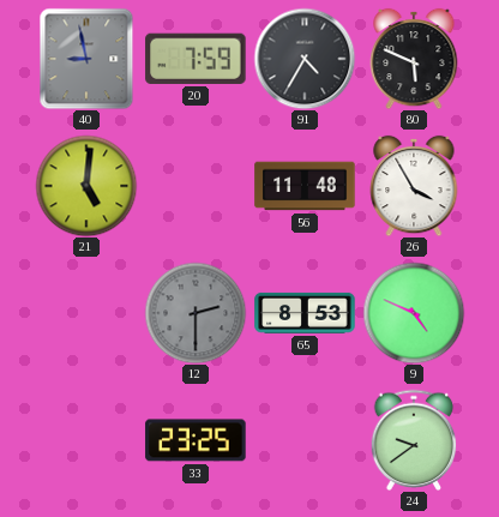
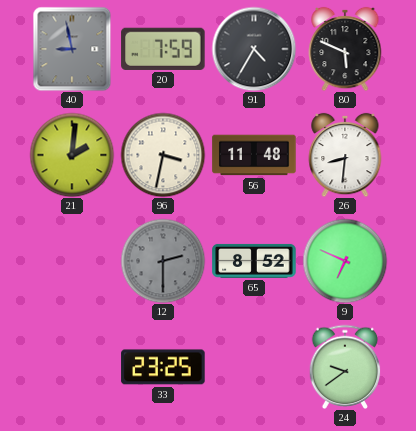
21: 5:01 -> 2:01 (72, 155)
96: none -> 3:32 (163, 155)
26: 3:55 -> 8:31 (345, 155)
65: 8:53 -> 8:52 (254, 261)
9: 4:49 -> 6:49 (345, 261)
